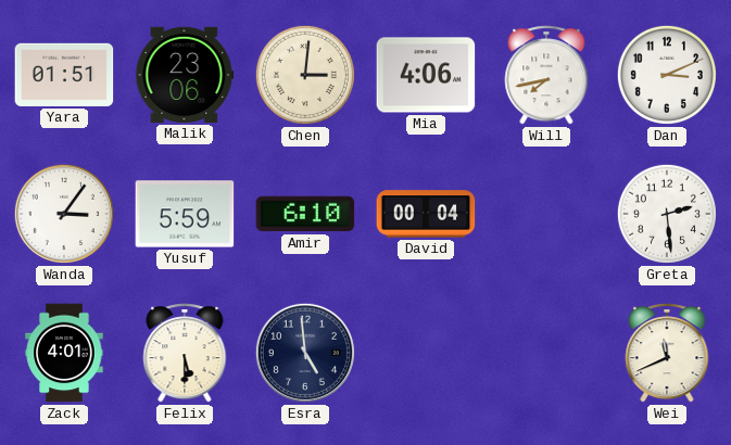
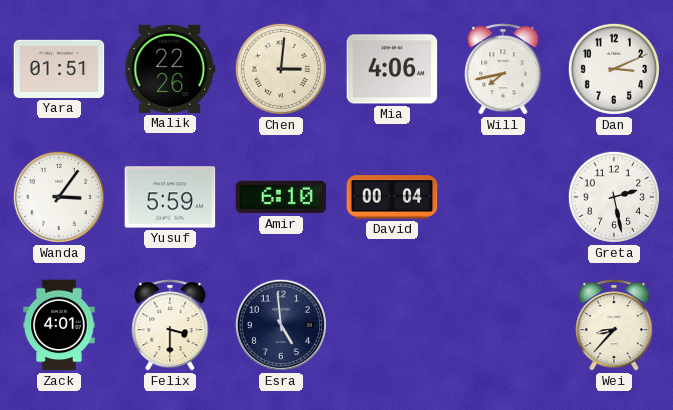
Malik: 23:06 -> 22:26 (170, 69)
Greta: 2:29 -> 2:28 (614, 197)
Felix: 5:30 -> 3:30 (170, 325)
Wei: 11:41 -> 8:37 (614, 325)
